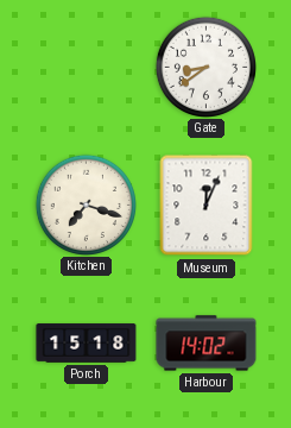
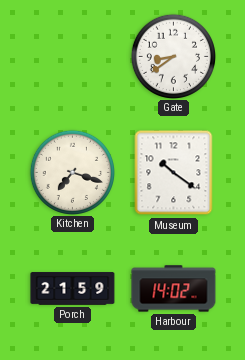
Museum: 12:04 -> 10:21 (174, 173)
Porch: 15:18 -> 21:59 (73, 289)
